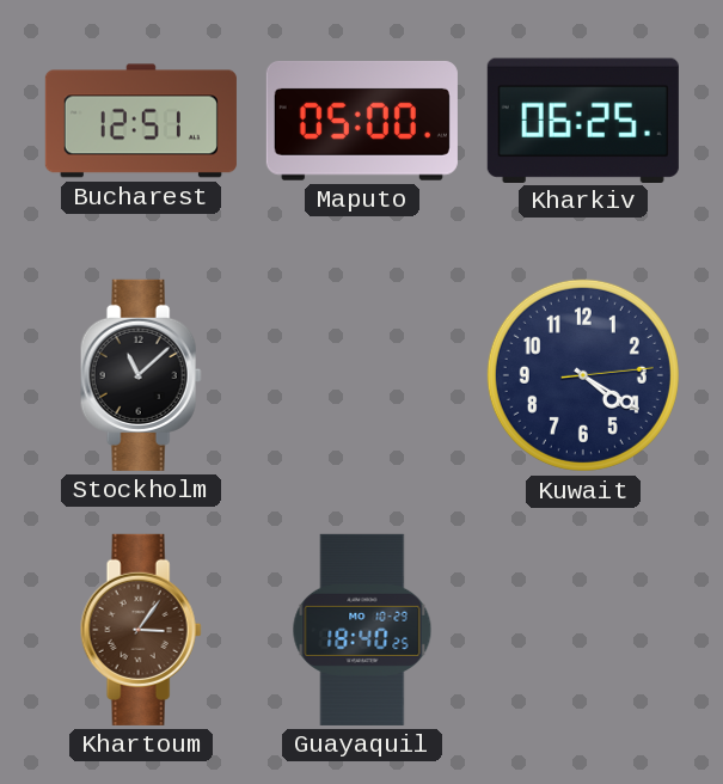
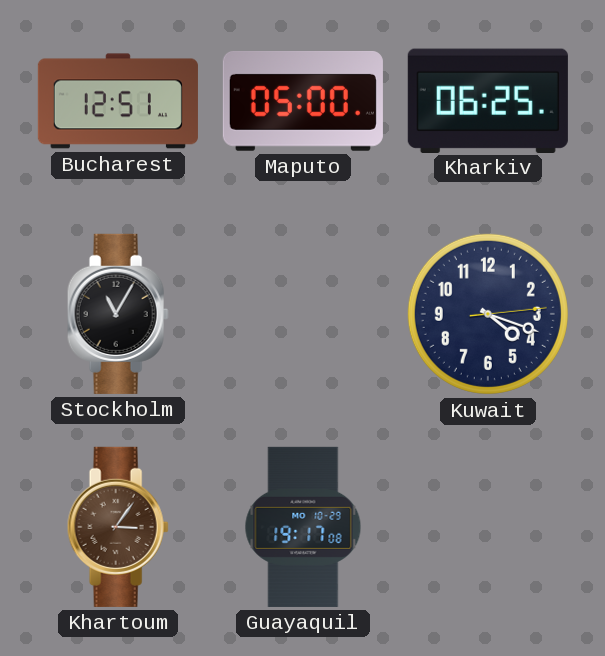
Stockholm: 11:08 -> 11:05 (118, 314)
Kuwait: 4:20 -> 4:18 (488, 314)
Guayaquil: 18:40 -> 19:17 (303, 527)
